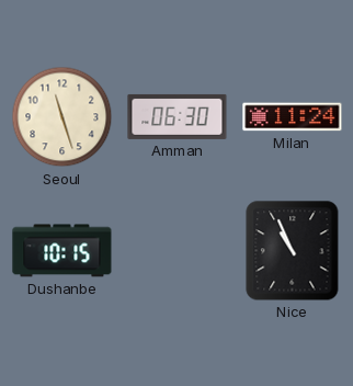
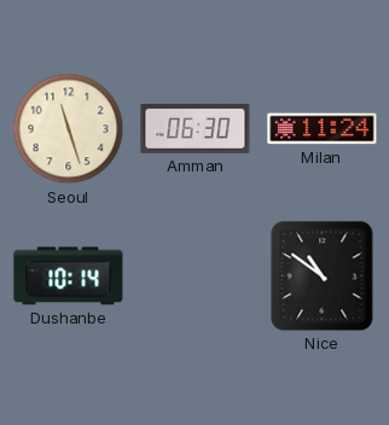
Dushanbe: 10:15 -> 10:14 (69, 276)
Nice: 10:56 -> 10:51 (323, 276)
